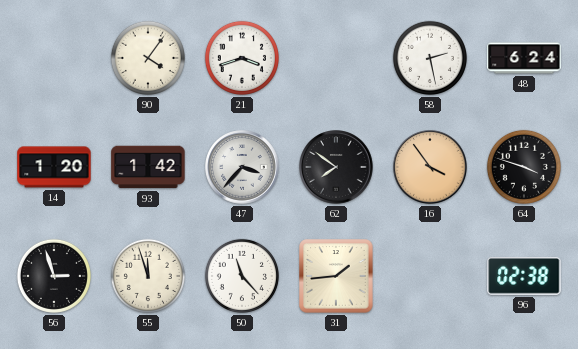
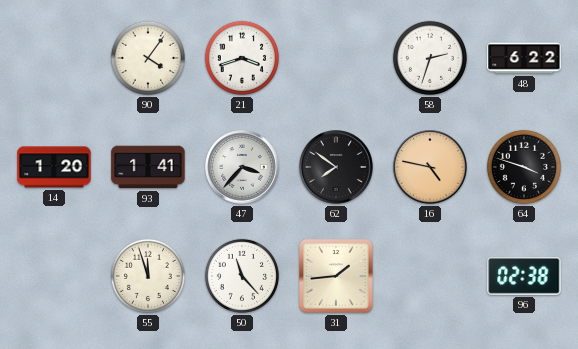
58: 2:28 -> 2:33 (430, 58)
48: 6:24 -> 6:22 (524, 58)
93: 1:42 -> 1:41 (148, 167)
16: 3:54 -> 4:47 (430, 167)
56: 2:57 -> none (54, 276)
